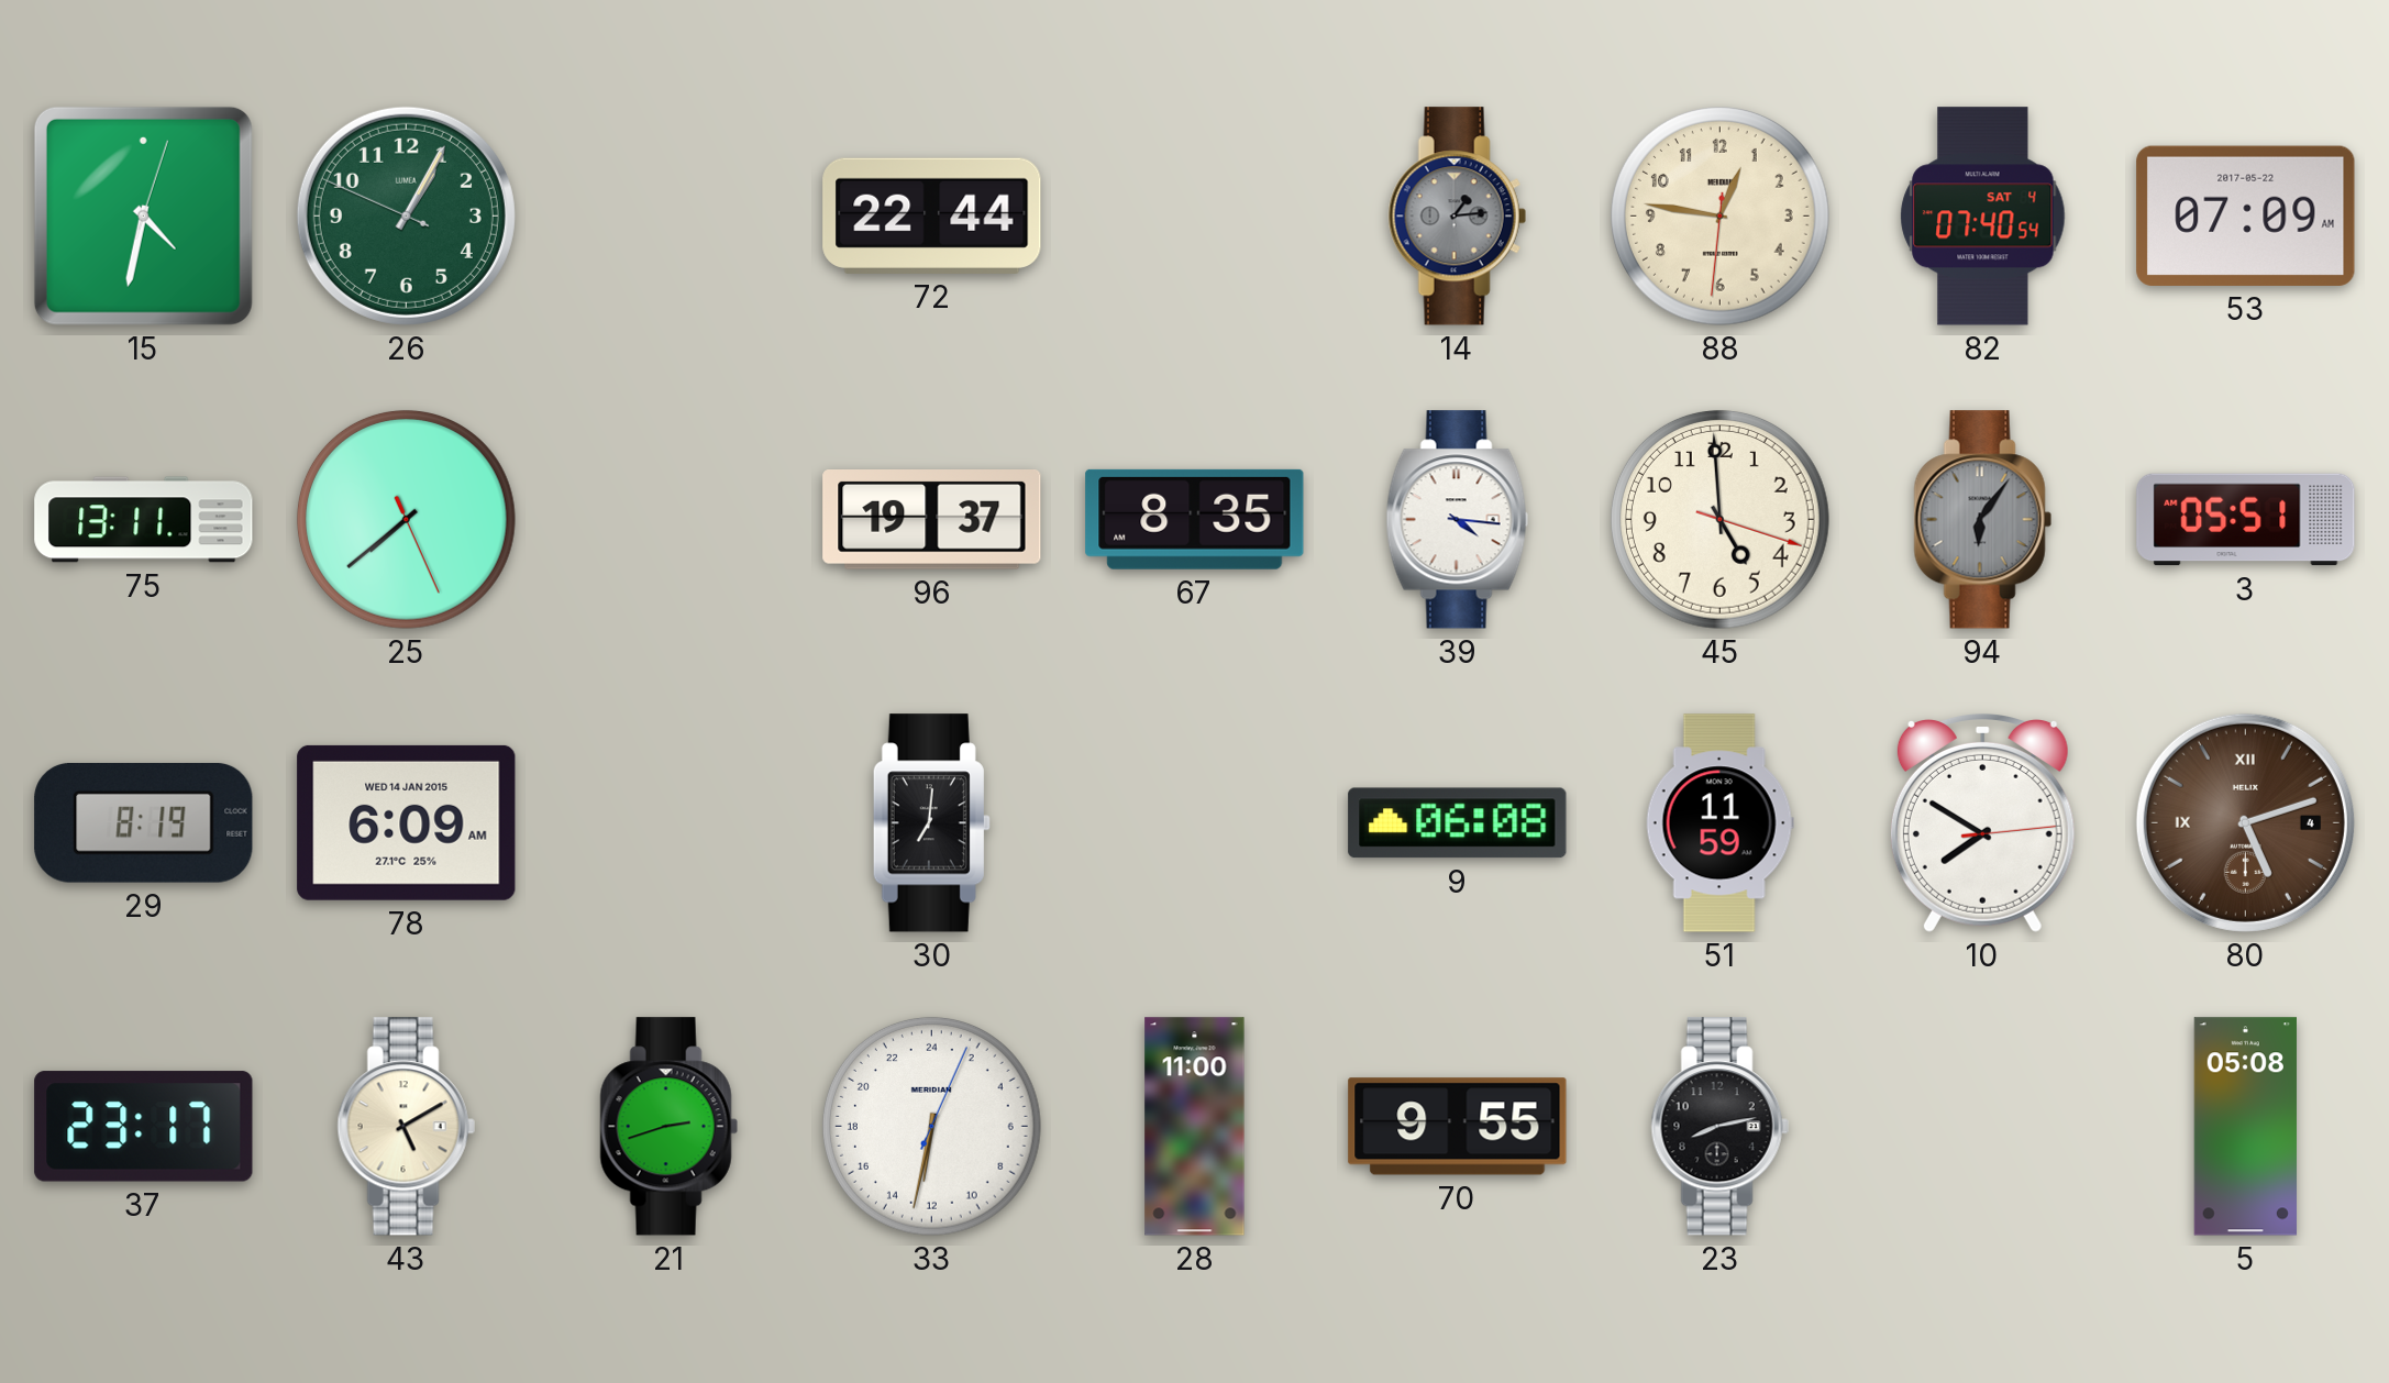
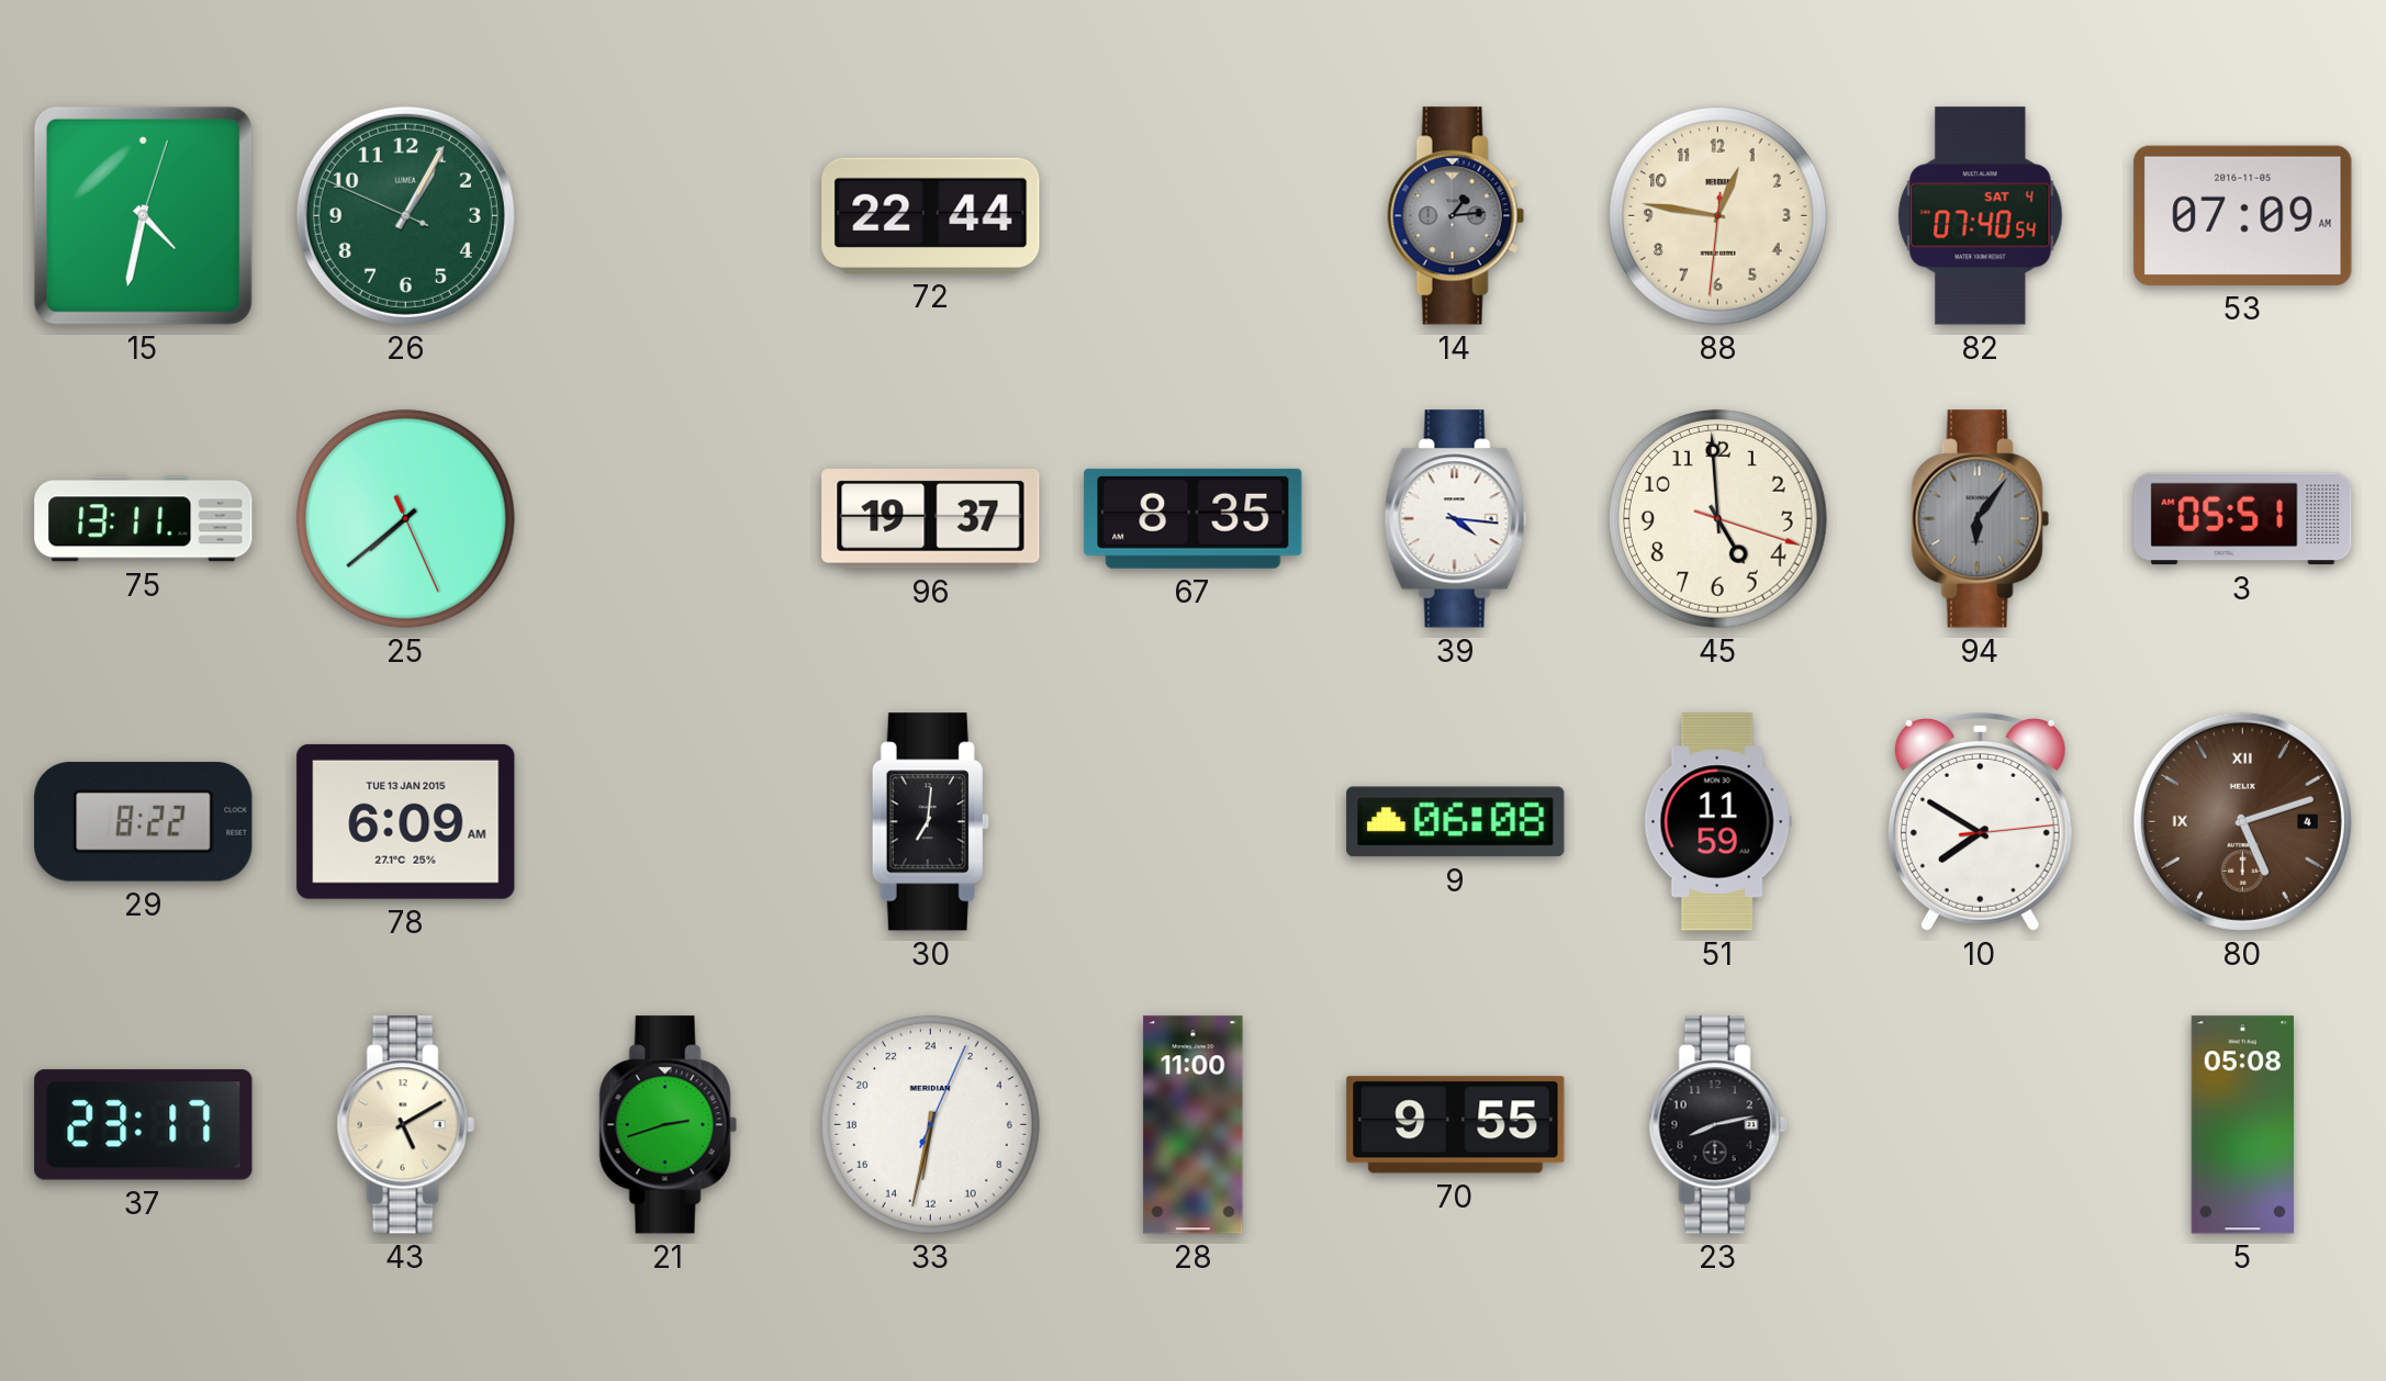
53 date: 2017-05-22 -> 2016-11-05 (2243, 215)
29: 8:19 -> 8:22 (144, 822)
78 date: WED 14 JAN 2015 -> TUE 13 JAN 2015 (406, 821)
